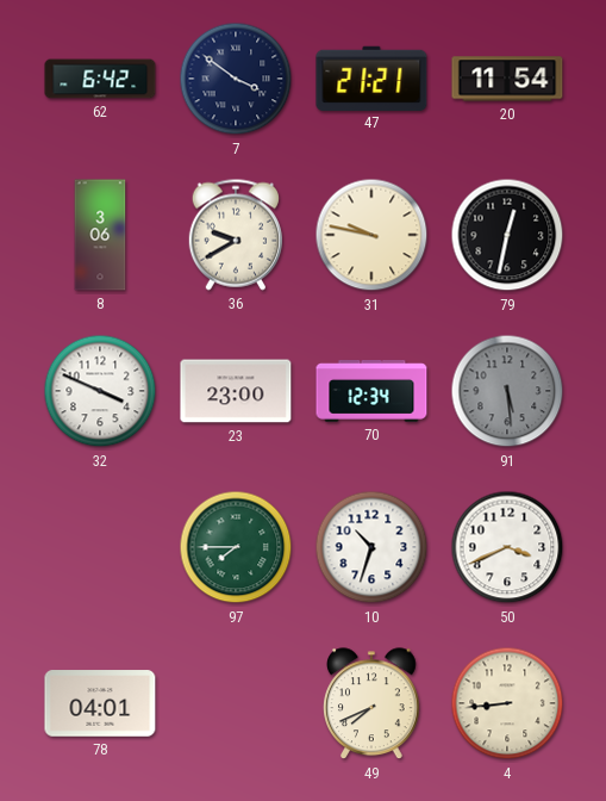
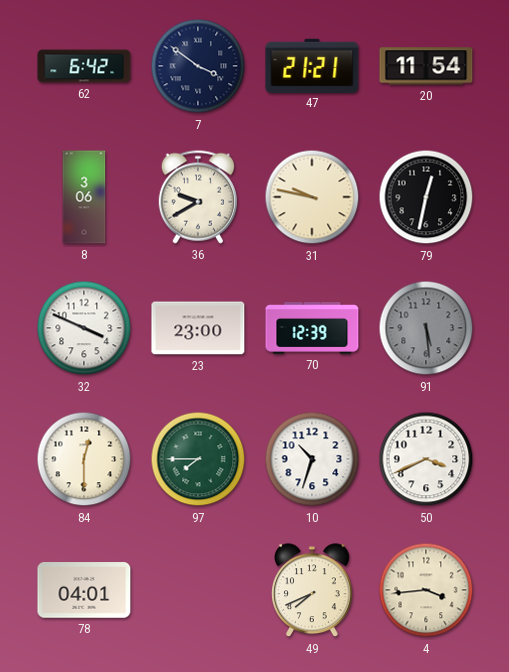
70: 12:34 -> 12:39 (312, 328)
84: none -> 12:30 (84, 459)
4: 8:44 -> 3:44 (426, 590)
